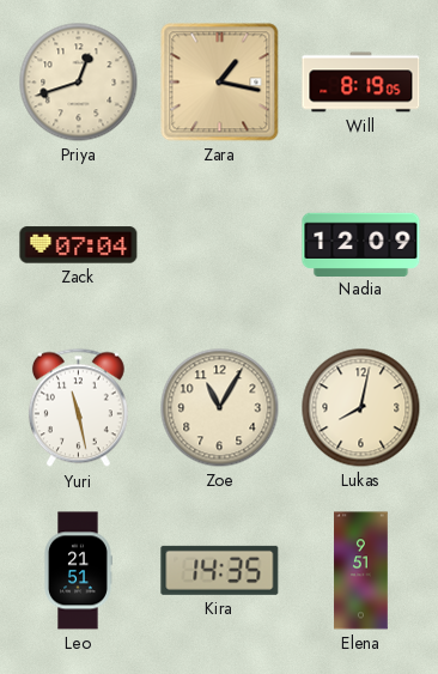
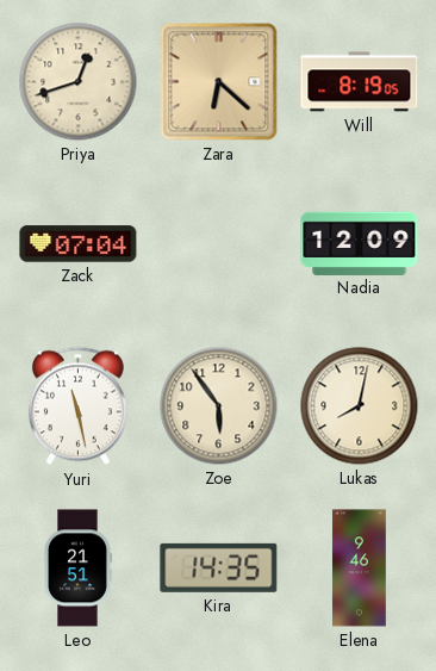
Zara: 1:17 -> 6:22 (219, 82)
Zoe: 11:05 -> 5:54 (219, 406)
Elena: 9:51 -> 9:46 (360, 569)
